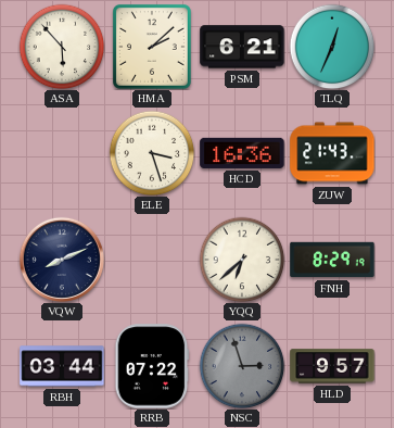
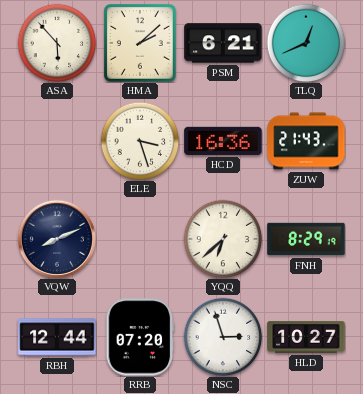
TLQ: 12:34 -> 12:41 (306, 43)
RBH: 03:44 -> 12:44 (57, 337)
RRB: 07:22 -> 07:20 (140, 337)
NSC dial: grey -> white (223, 337)
HLD: 9:57 -> 10:27 (306, 337)
